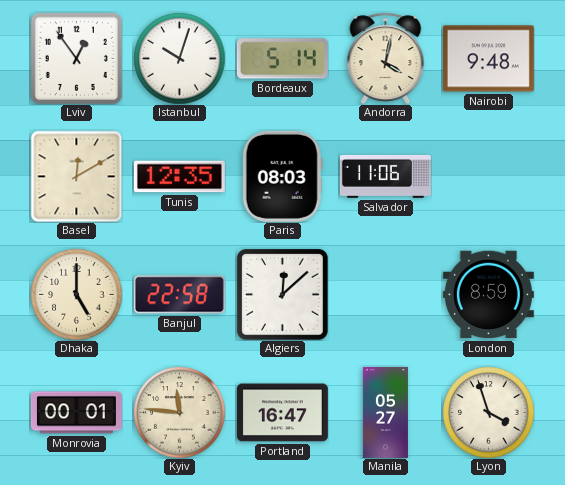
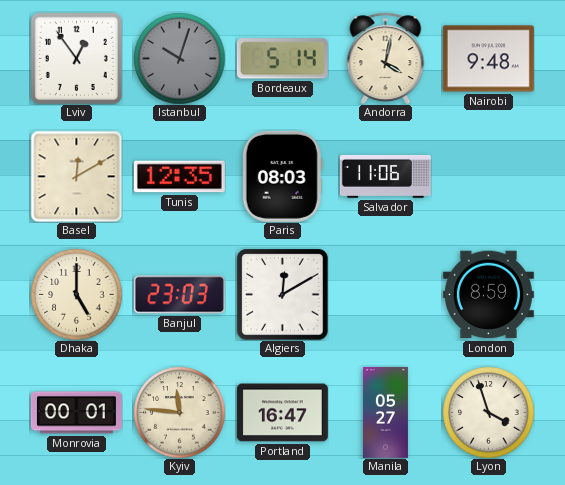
Istanbul dial: white -> grey (179, 58)
Banjul: 22:58 -> 23:03 (179, 295)
Algiers: 12:08 -> 12:10 (282, 294)
